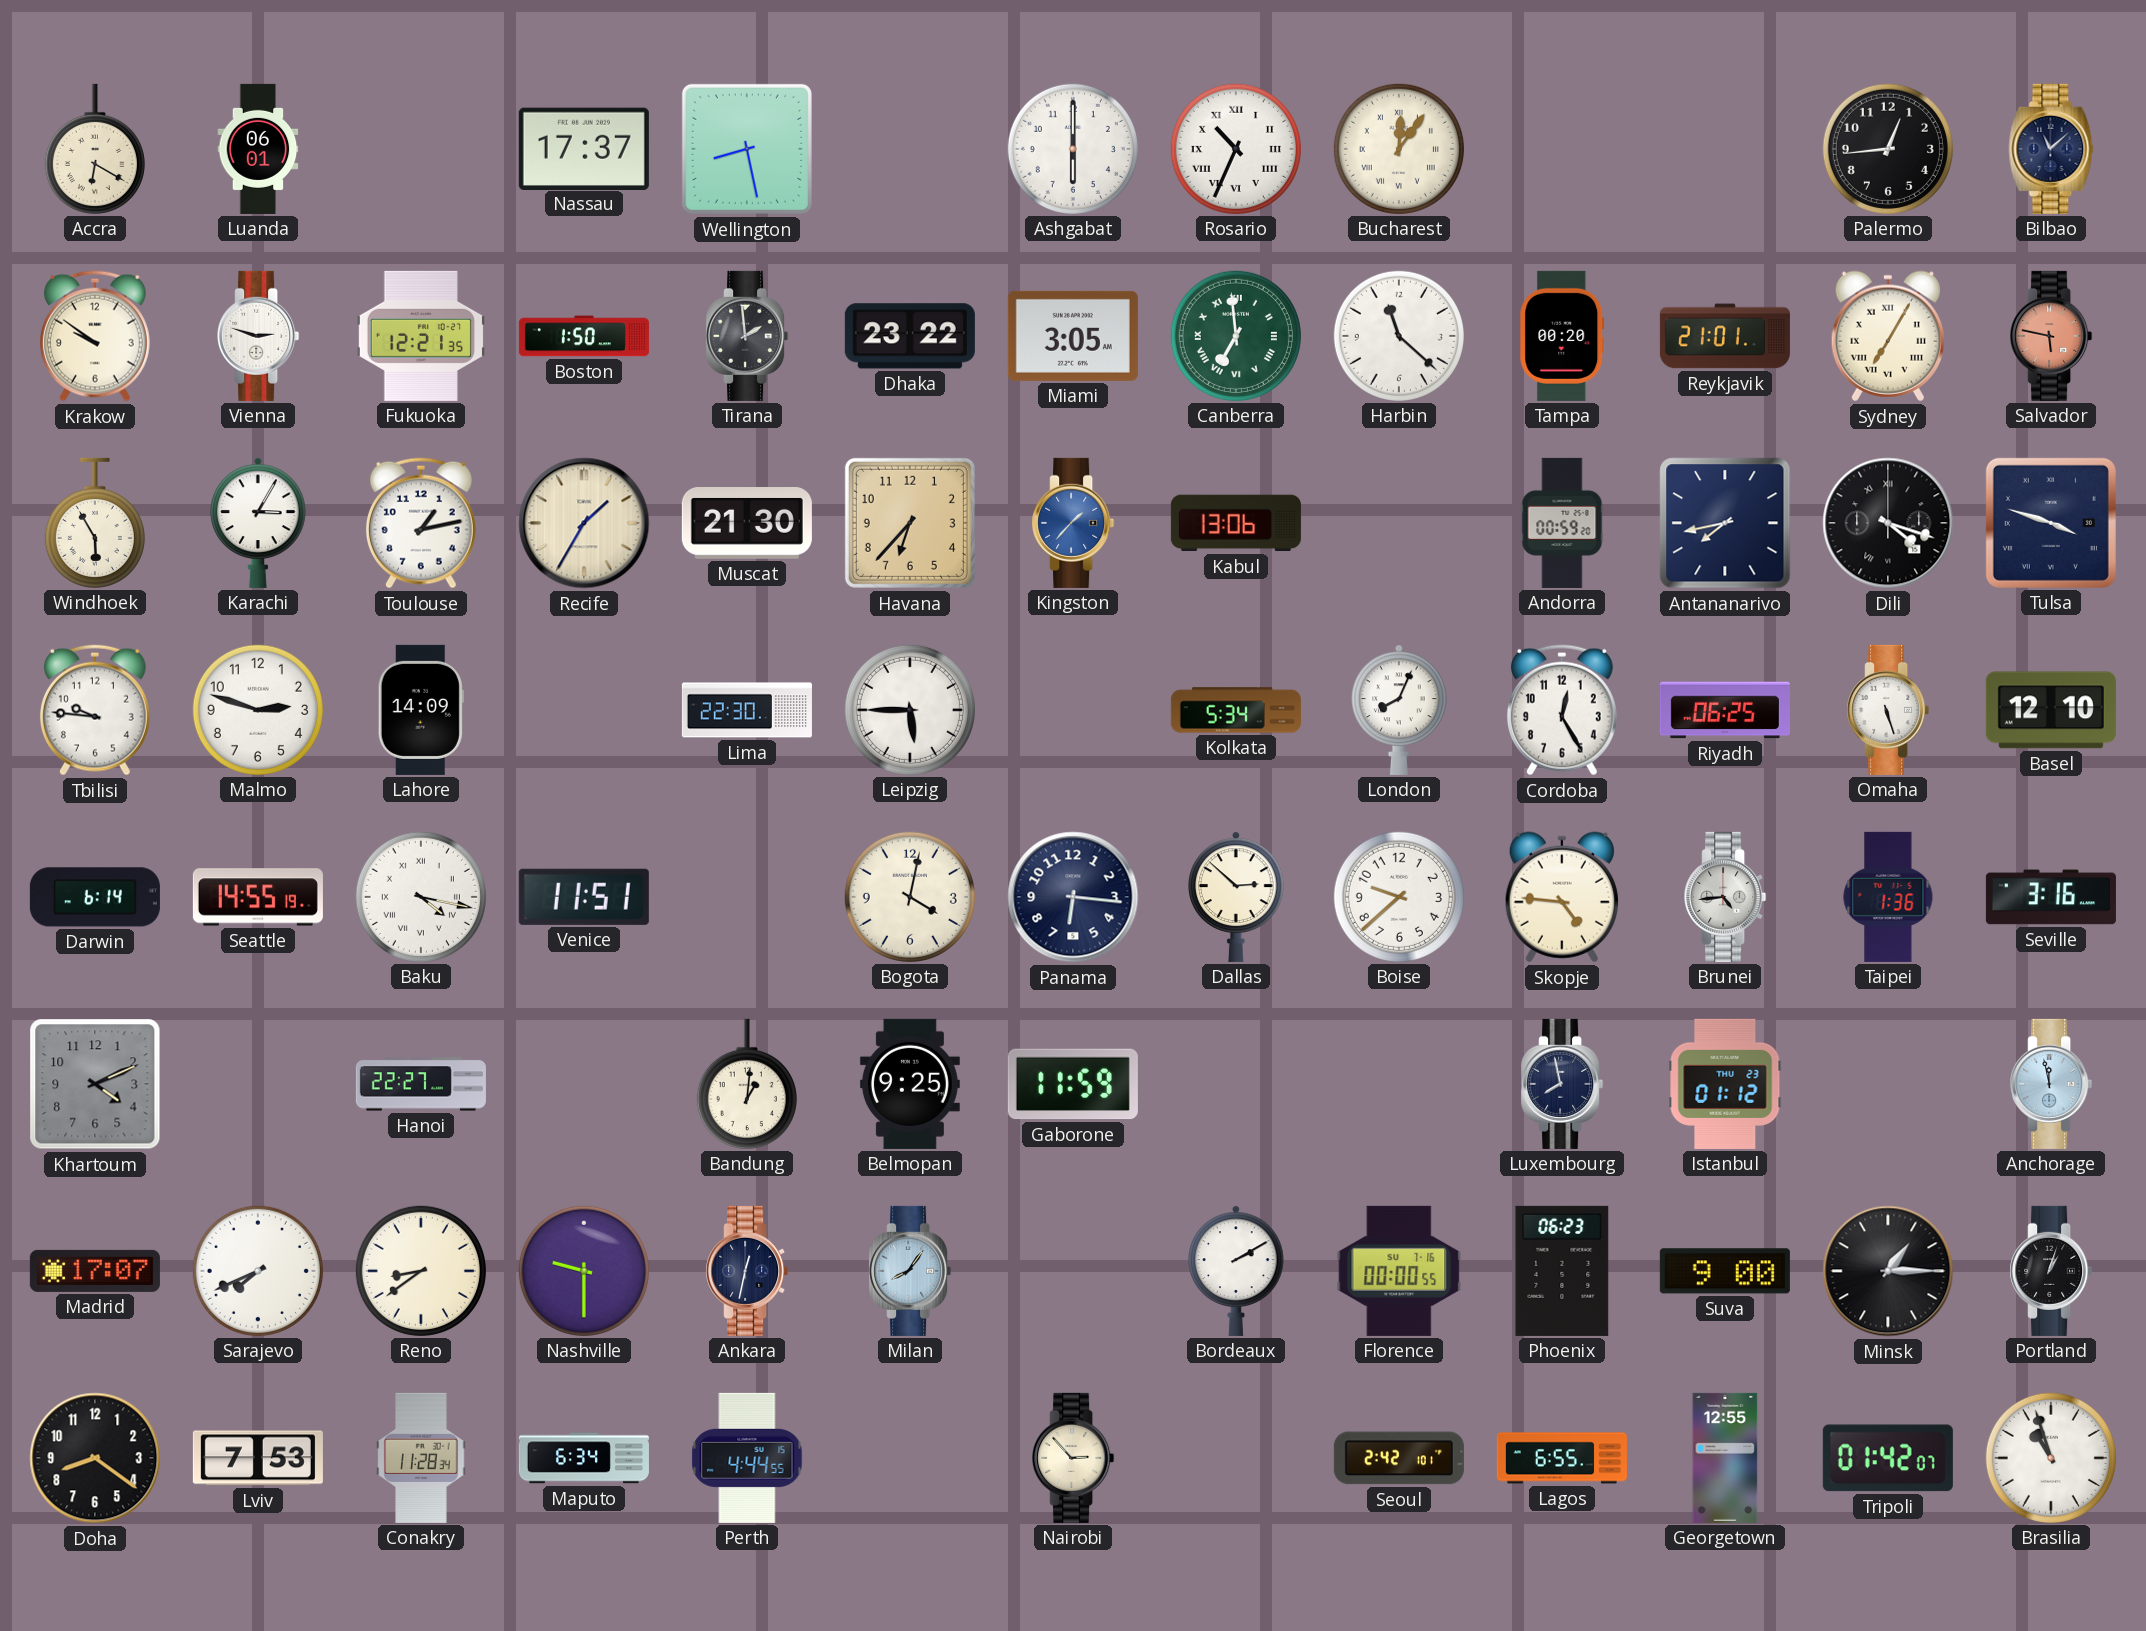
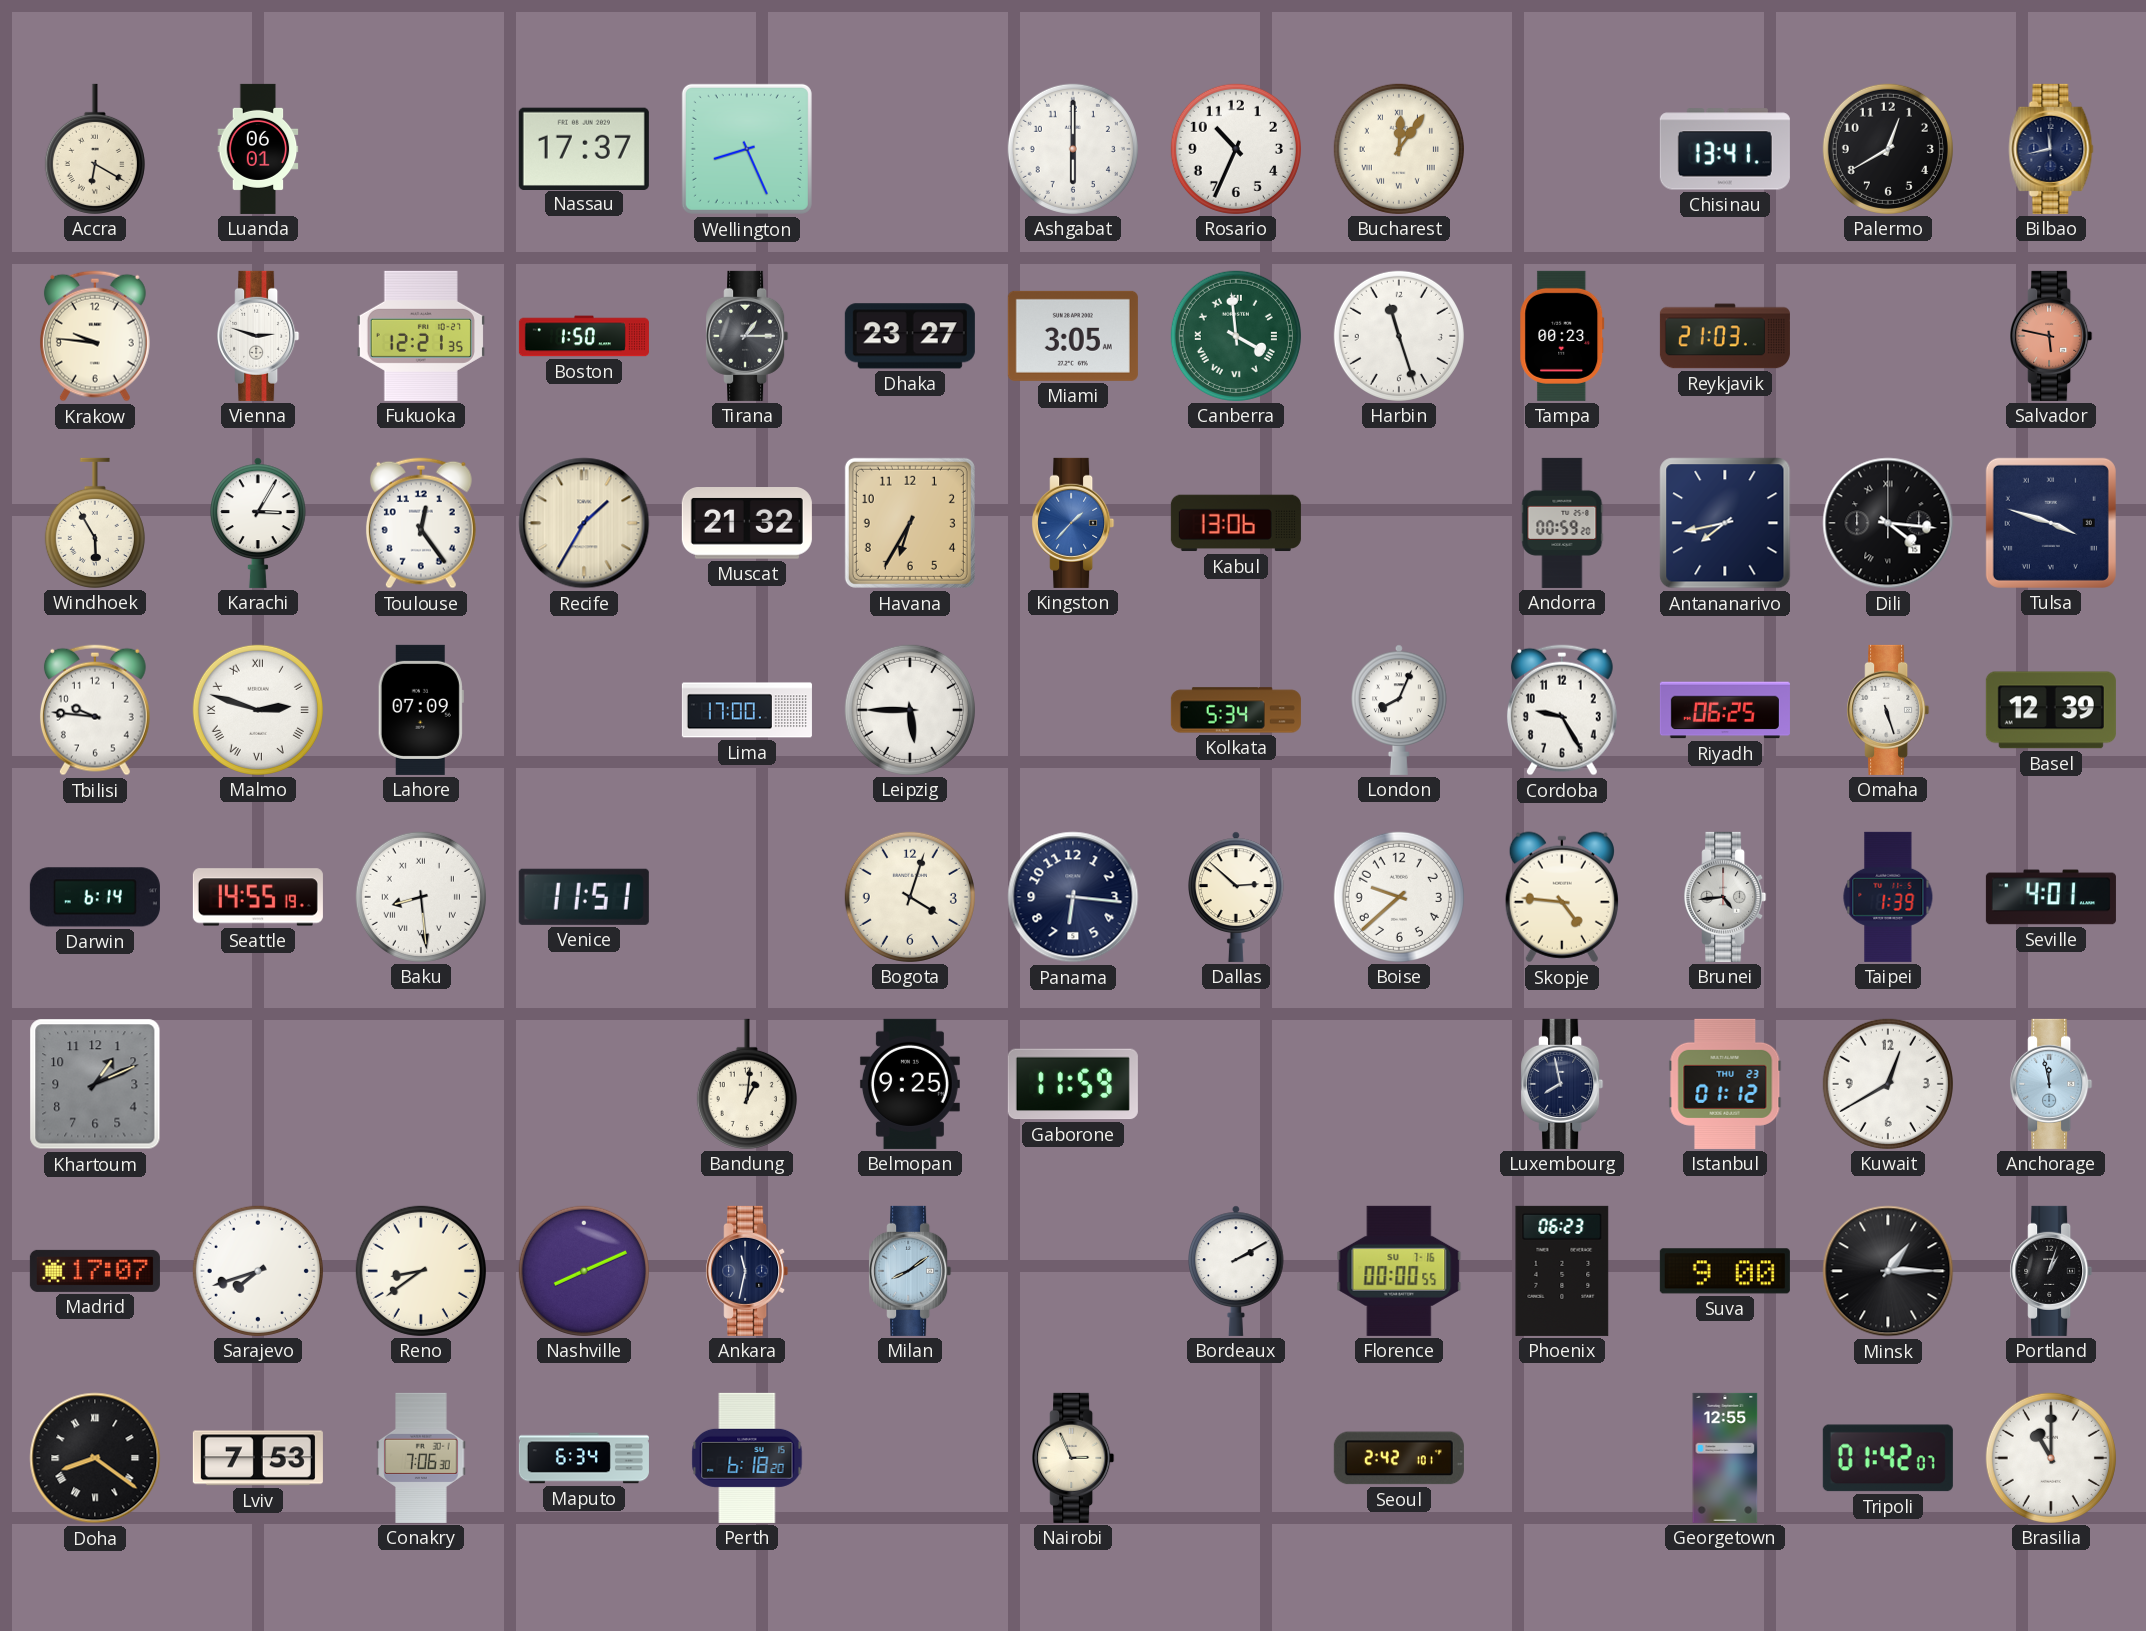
Wellington: 8:28 -> 8:26 (747, 149)
Rosario numerals: Roman -> Arabic (1236, 149)
Chisinau: none -> 13:41 (1725, 149)
Palermo: 12:44 -> 12:40 (1888, 149)
Bilbao: 11:08 -> 11:43 (2051, 149)
Krakow: 9:51 -> 9:46 (95, 336)
Tirana: 1:59 -> 1:15 (747, 336)
Dhaka: 23:22 -> 23:27 (910, 336)
Canberra: 6:59 -> 3:59 (1236, 336)
Harbin: 11:22 -> 11:27 (1399, 336)
Tampa: 00:20 -> 00:23 (1562, 336)
Reykjavik: 21:01 -> 21:03 (1725, 336)
Sydney: 7:05 -> none (1888, 336)
Toulouse: 1:13 -> 12:24 (421, 523)
Muscat: 21:30 -> 21:32 (747, 524)
Havana: 6:37 -> 6:35 (910, 523)
Dili: 4:18 -> 4:16 (1888, 523)
Malmo numerals: Arabic -> Roman (258, 710)
Lahore: 14:09 -> 07:09 (421, 710)
Lima: 22:30 -> 17:00 (747, 710)
Cordoba: 12:25 -> 9:25 (1562, 710)
Basel: 12:10 -> 12:39 (2051, 710)
Baku: 4:17 -> 8:29 (421, 897)
Bogota: 4:02 -> 4:03 (910, 897)
Taipei: 1:36 -> 1:39 (1888, 897)
Seville: 3:16 -> 4:01 (2051, 897)
Khartoum: 4:11 -> 1:11 (95, 1084)
Hanoi: 22:27 -> none (421, 1084)
Kuwait: none -> 12:40 (1888, 1084)
Sarajevo: 7:41 -> 7:42 (258, 1271)
Nashville: 9:30 -> 8:11 (584, 1271)
Ankara: 12:32 -> 11:32 (747, 1271)
Milan: 8:06 -> 8:09 (910, 1271)
Doha numerals: Arabic -> Roman (95, 1458)
Conakry: 11:28 -> 7:06 (421, 1458)
Perth: 4:44 -> 6:18 (747, 1458)
Nairobi: 2:53 -> 2:56 (1073, 1458)
Lagos: 6:55 -> none (1562, 1458)
Brasilia: 10:57 -> 11:00 (2051, 1458)
